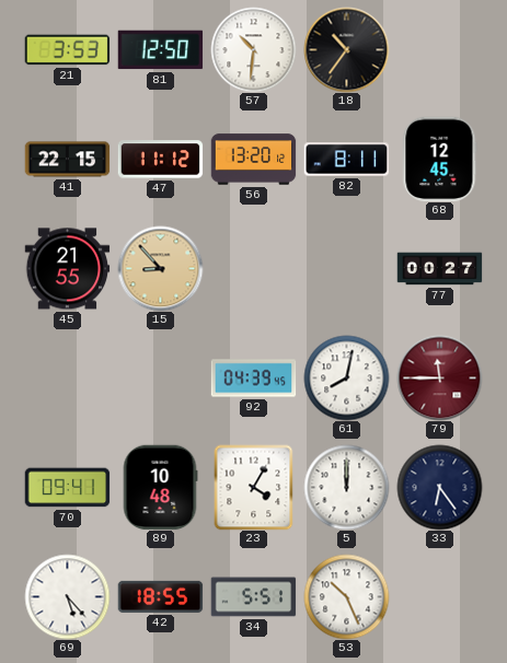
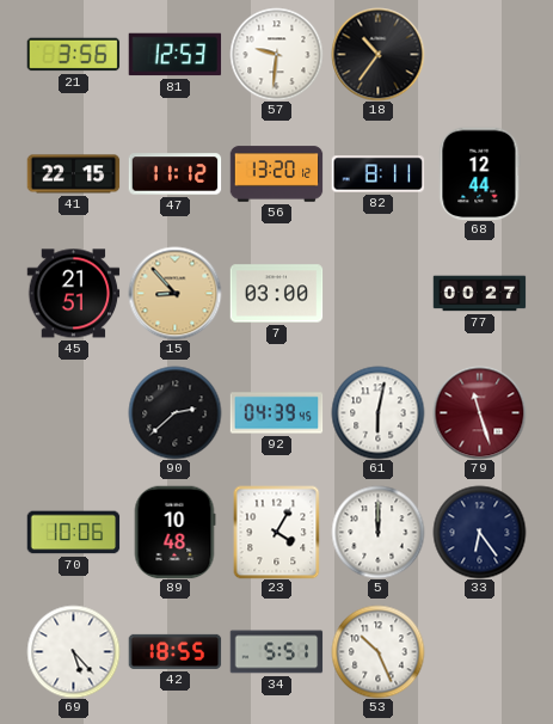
21: 3:53 -> 3:56 (73, 55)
81: 12:50 -> 12:53 (174, 55)
57: 10:31 -> 9:31 (276, 54)
68: 12:45 -> 12:44 (480, 173)
45: 21:55 -> 21:51 (73, 294)
7: none -> 03:00 (276, 294)
90: none -> 2:38 (174, 412)
61: 8:02 -> 6:02 (377, 412)
79: 11:45 -> 11:27 (479, 412)
70: 09:41 -> 10:06 (73, 533)
